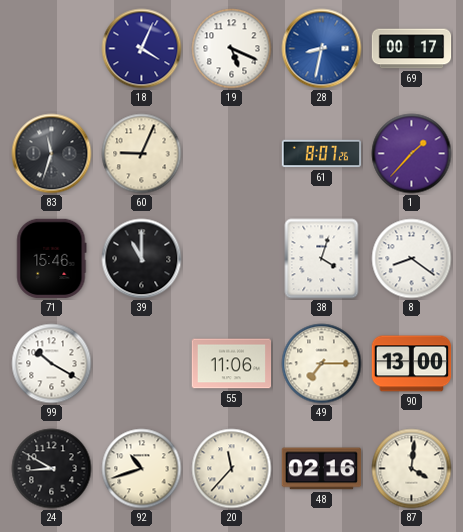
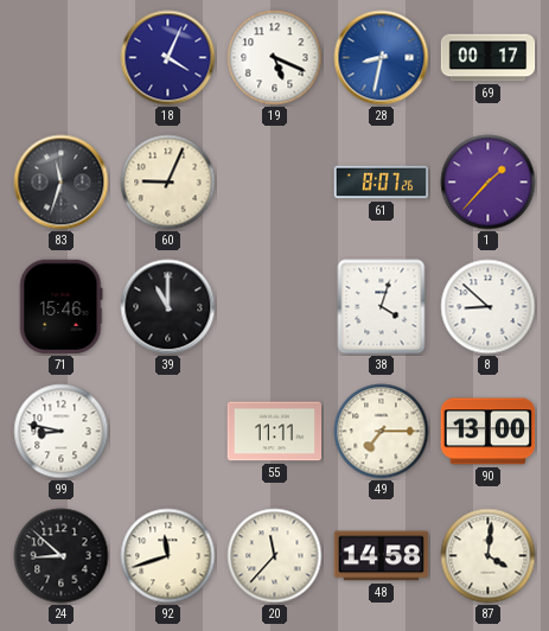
8: 8:21 -> 8:52 (489, 307)
99: 10:20 -> 8:47 (62, 432)
55: 11:06 -> 11:11 (275, 432)
24: 8:50 -> 8:52 (62, 556)
92: 10:42 -> 11:42 (168, 556)
48: 02:16 -> 14:58 (382, 556)
